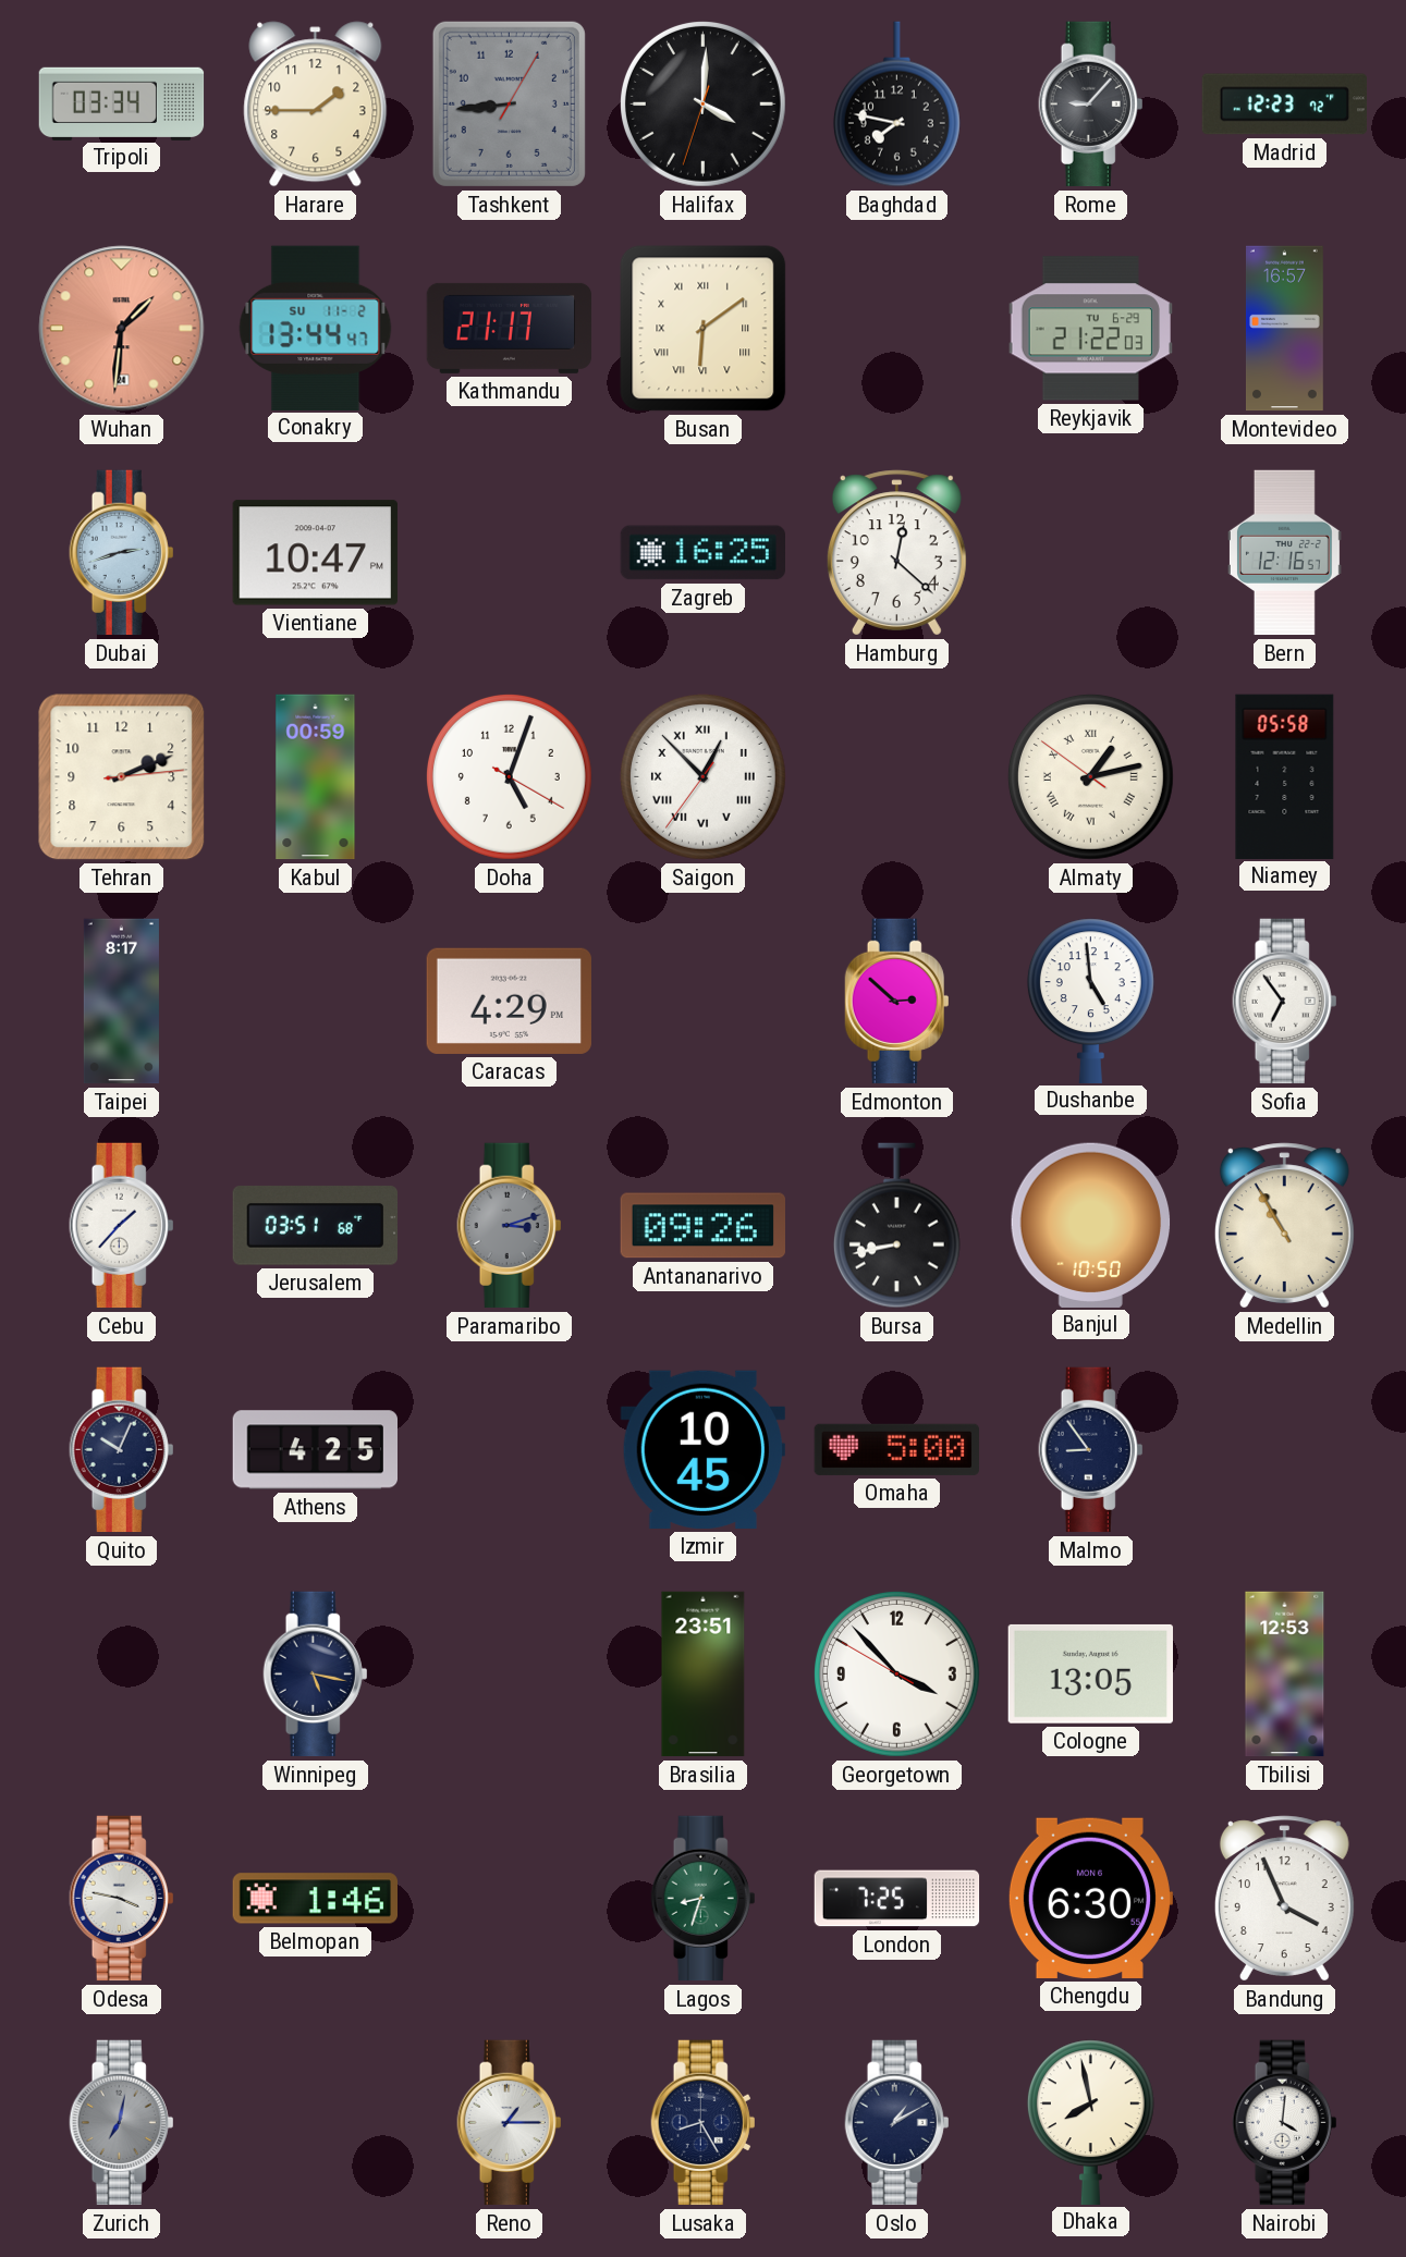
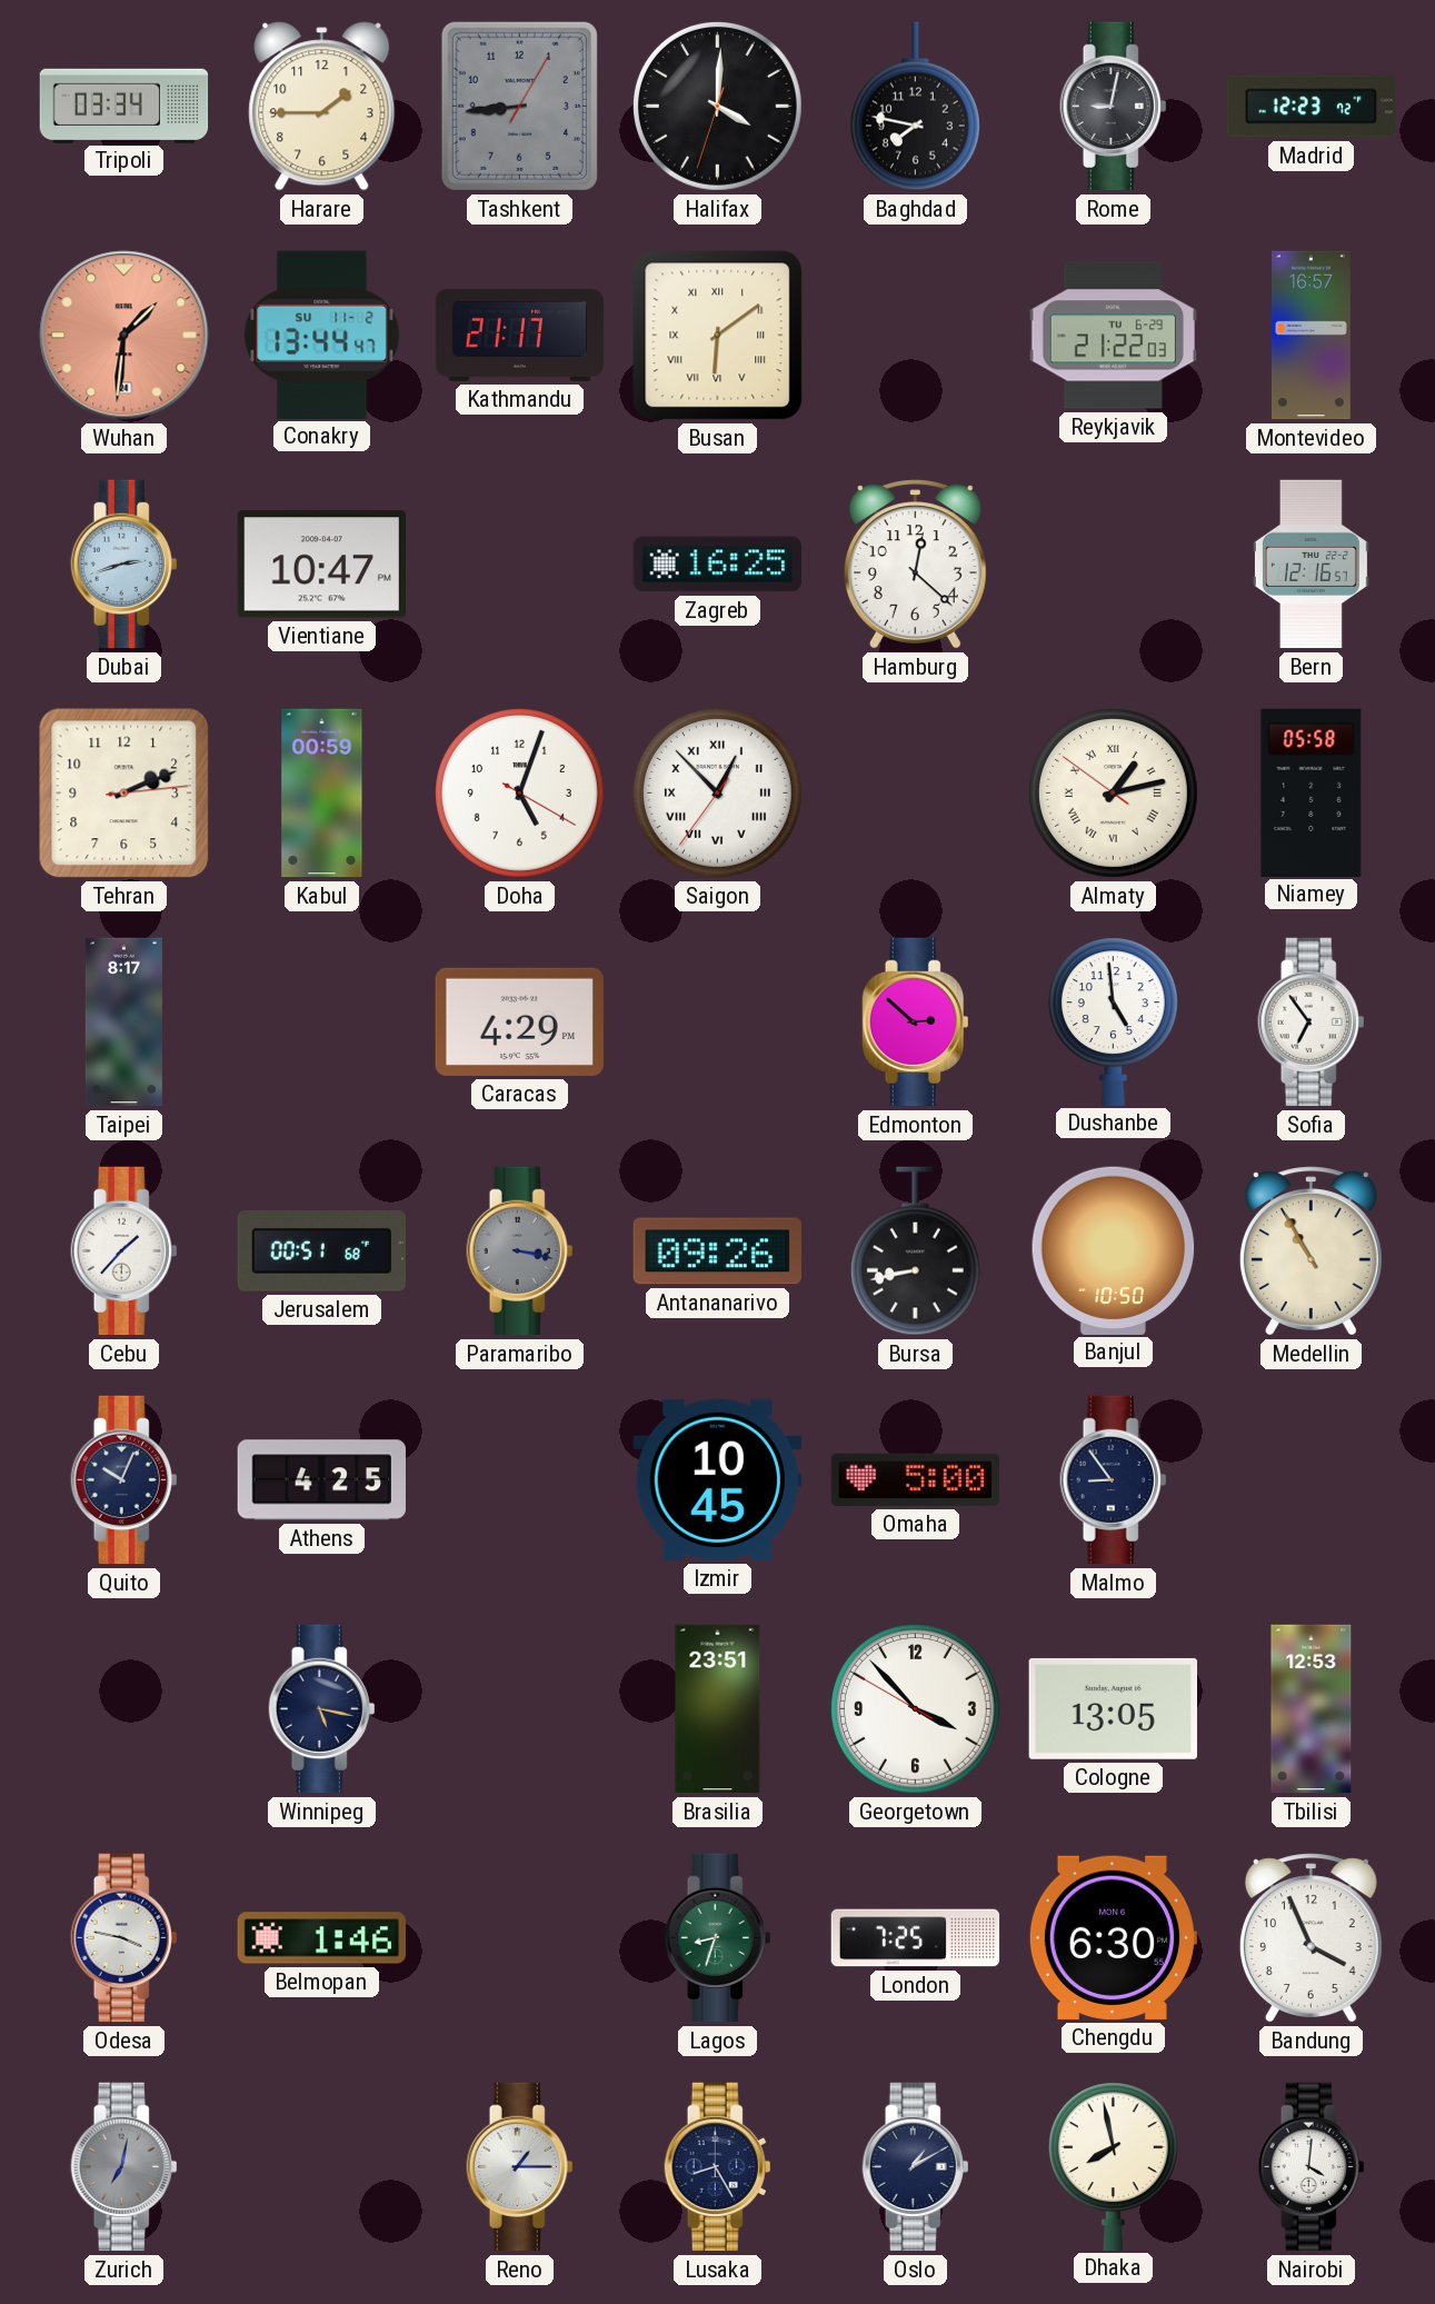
Rome: 9:07 -> 9:02 (1114, 107)
Jerusalem: 03:51 -> 00:51 (321, 1251)
Paramaribo: 3:12 -> 3:17 (520, 1251)
